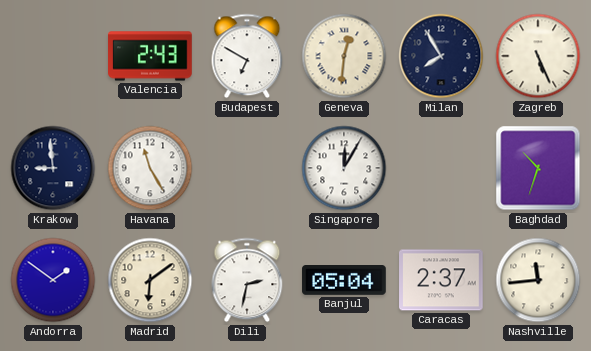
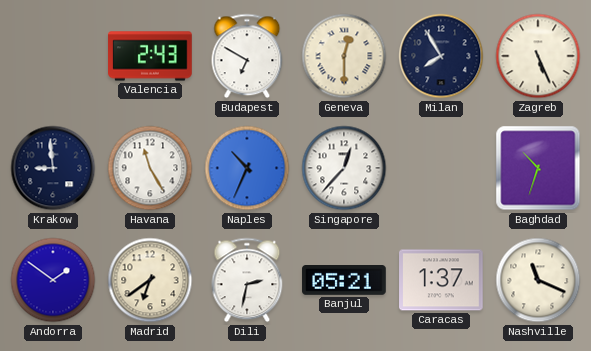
Geneva: 12:31 -> 12:30 (344, 56)
Naples: none -> 10:34 (247, 168)
Singapore: 12:05 -> 12:37 (344, 168)
Madrid: 6:09 -> 6:39 (150, 280)
Banjul: 05:04 -> 05:21 (344, 281)
Caracas: 2:37 -> 1:37 (441, 280)
Nashville: 11:44 -> 11:19 (538, 280)
